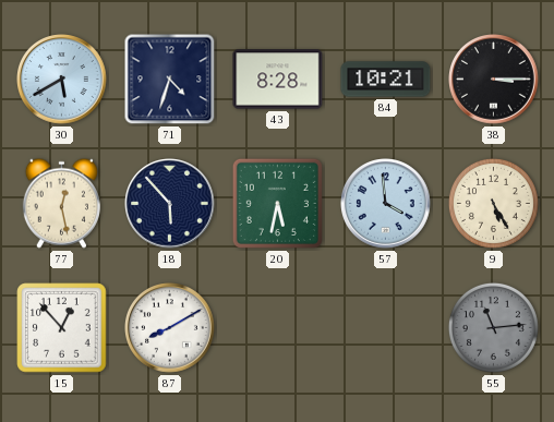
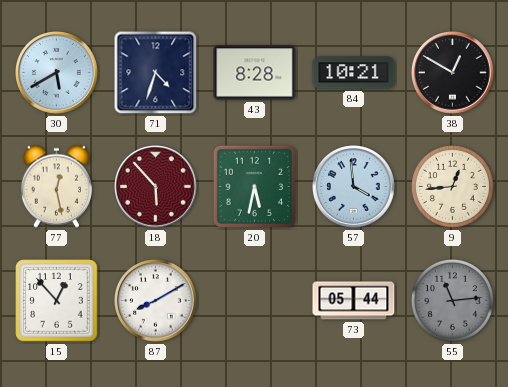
38: 3:15 -> 12:50 (453, 73)
18 dial: navy -> burgundy (156, 187)
9: 5:25 -> 12:44 (452, 186)
73: none -> 05:44 (354, 301)
